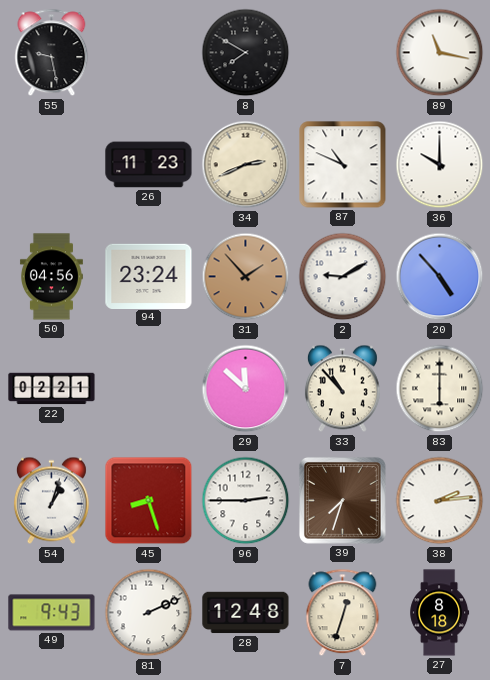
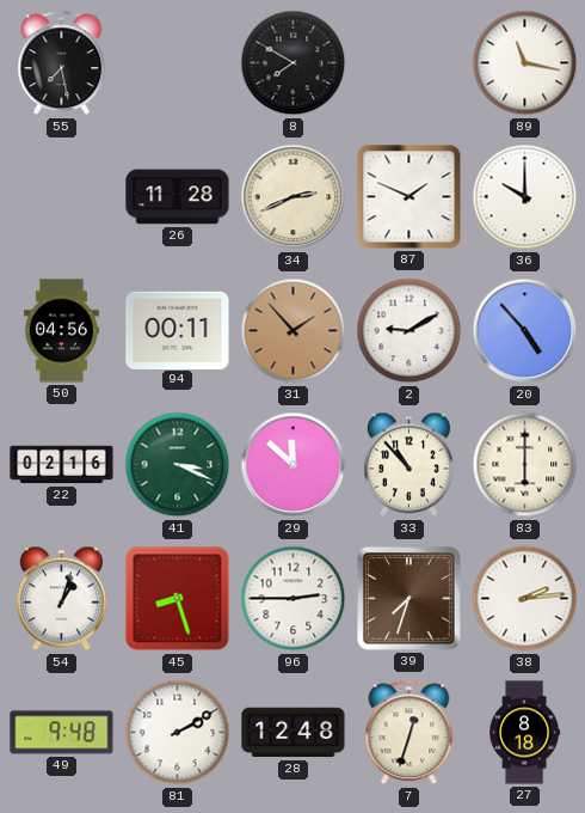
55: 9:28 -> 7:28 (62, 63)
26: 11:23 -> 11:28 (178, 197)
87: 10:49 -> 1:49 (410, 197)
94: 23:24 -> 00:11 (178, 330)
22: 02:21 -> 02:16 (62, 465)
41: none -> 3:19 (178, 465)
49: 9:43 -> 9:48 (62, 733)
81: 2:11 -> 2:10 (178, 733)
